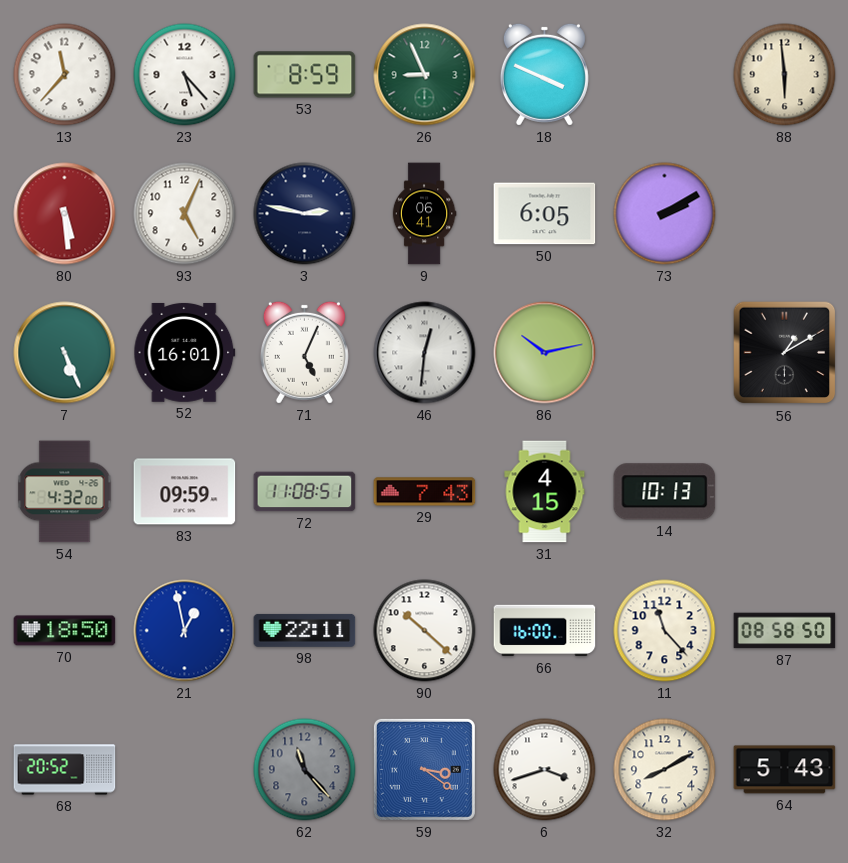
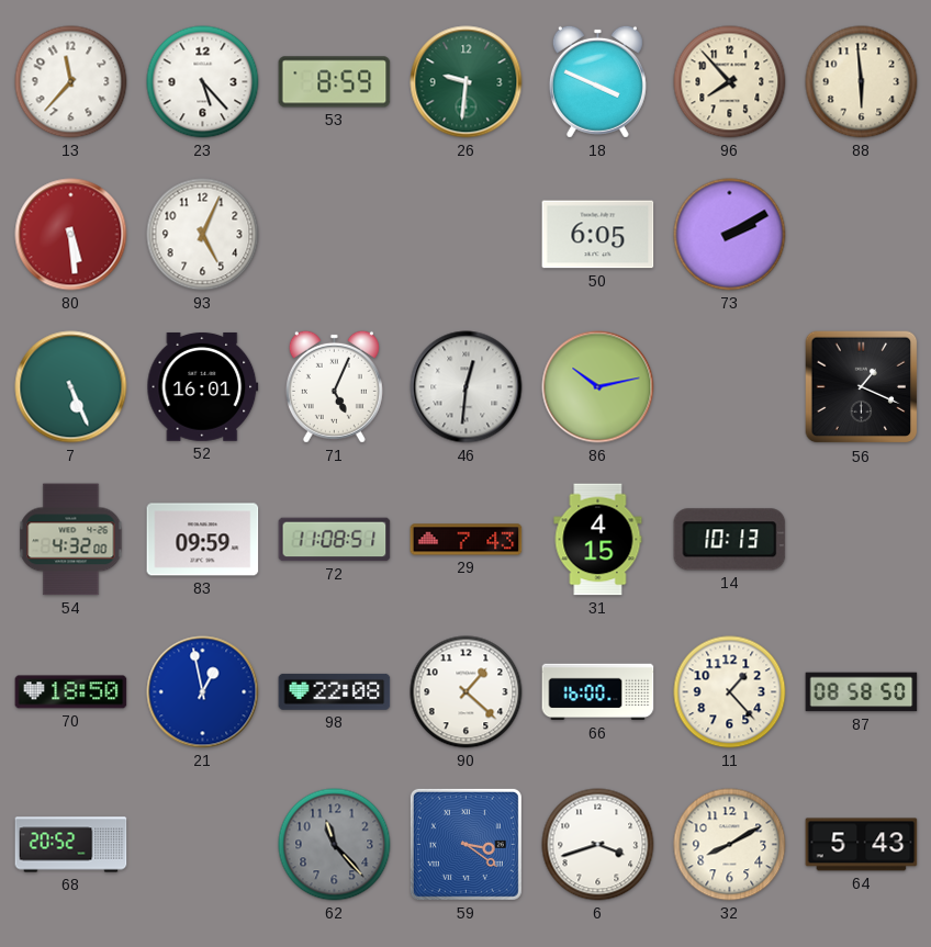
26: 8:56 -> 9:31 (467, 82)
96: none -> 7:53 (730, 82)
3: 2:47 -> none (305, 214)
9: 06:41 -> none (424, 214)
56: 1:10 -> 1:19 (862, 387)
98: 22:11 -> 22:08 (335, 691)
90: 10:22 -> 1:22 (467, 692)
11: 11:23 -> 1:23 (730, 692)
